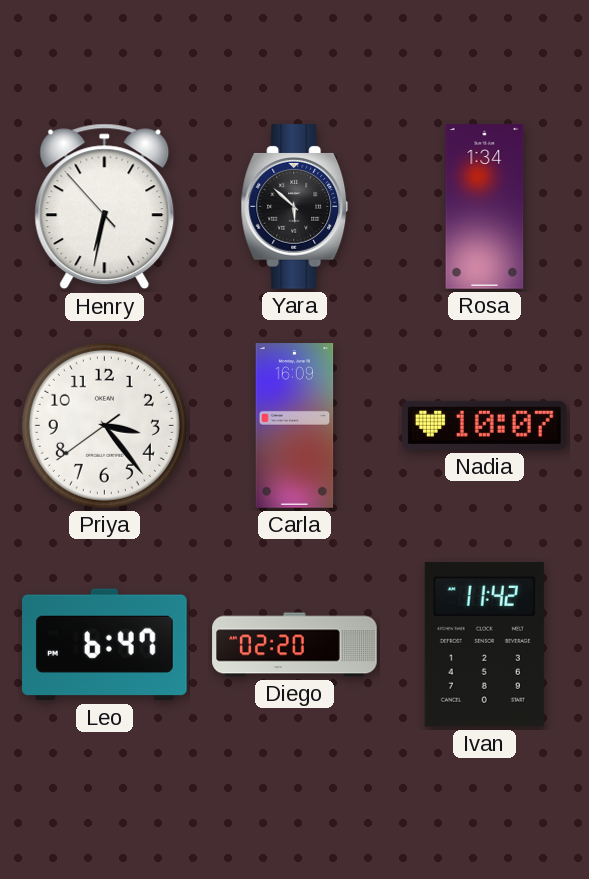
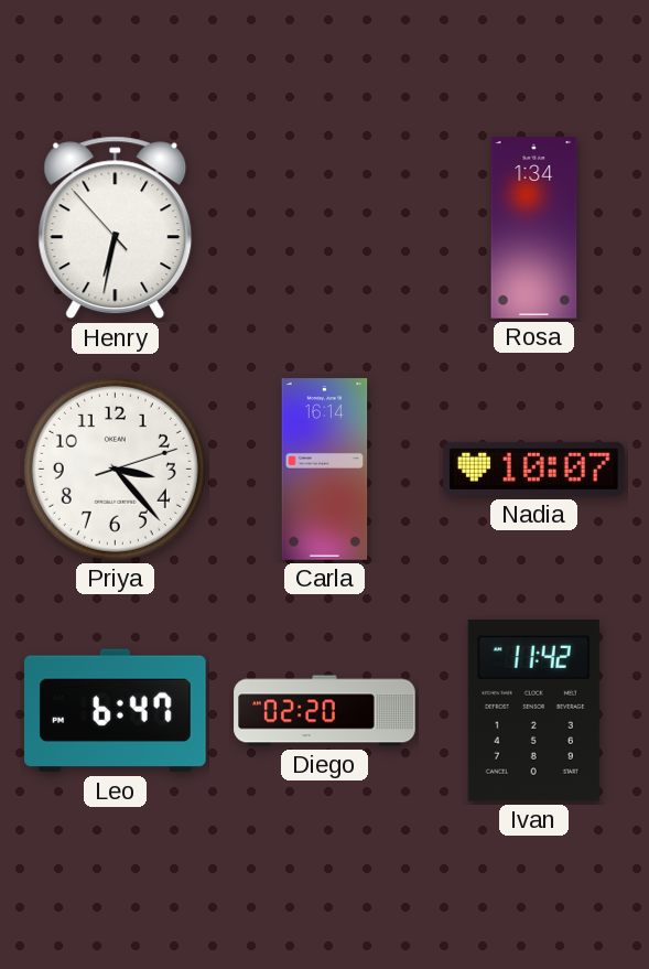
Yara: 5:52 -> none (295, 207)
Priya: 3:23:39 -> 3:23:12 (115, 469)
Carla: 16:09 -> 16:14 (325, 470)
